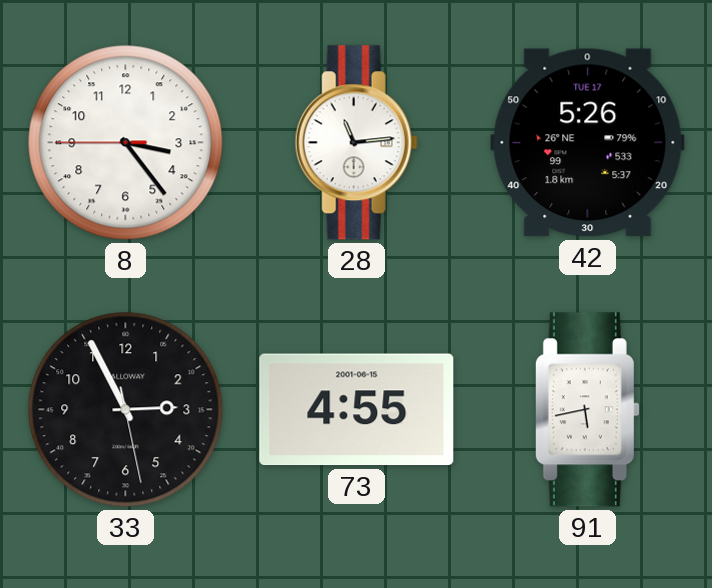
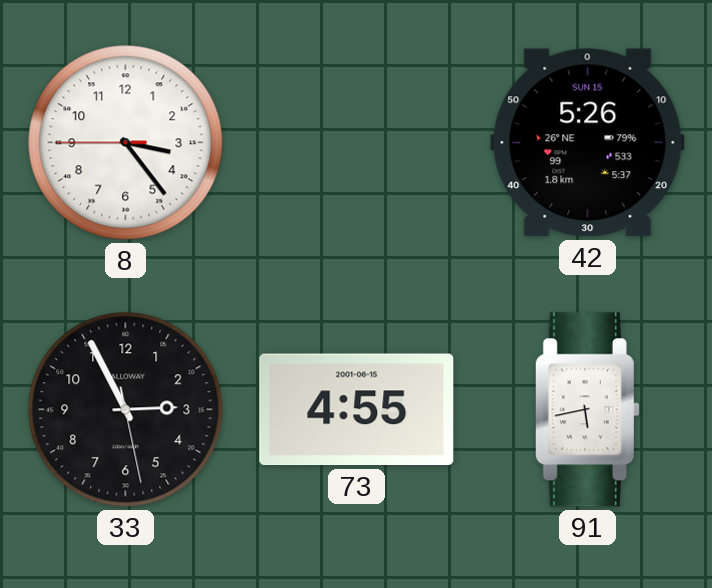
28: 11:14 -> none (356, 143)
42 date: TUE 17 -> SUN 15 (588, 143)
